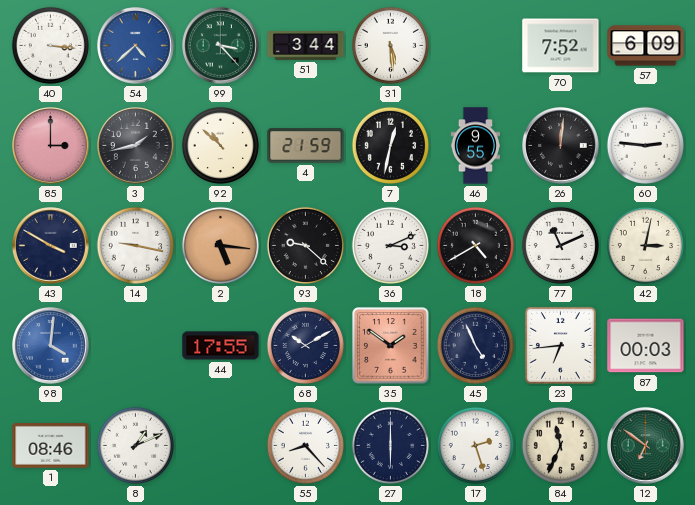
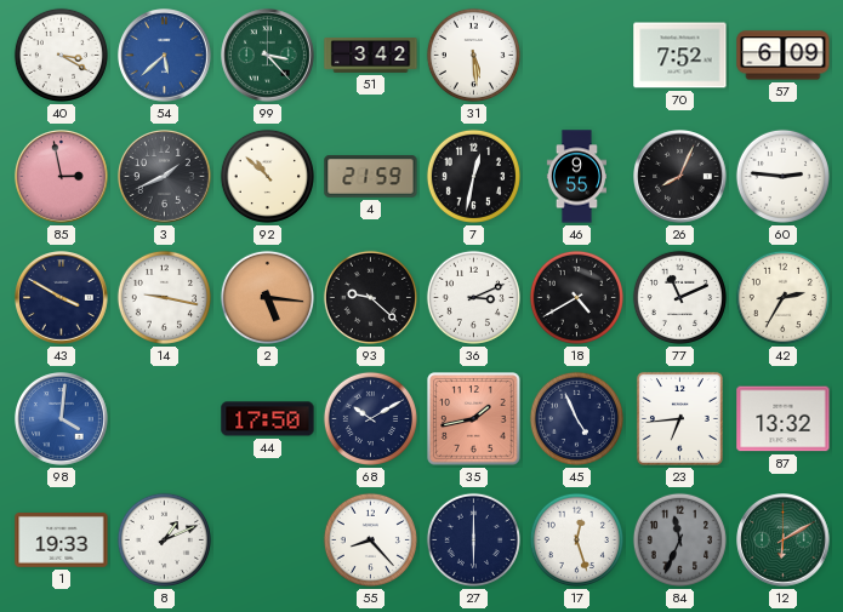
40: 3:16 -> 3:20 (61, 55)
54: 4:38 -> 5:38 (165, 56)
51: 3:44 -> 3:42 (371, 56)
85: 3:00 -> 2:58 (62, 177)
3: 1:43 -> 1:41 (165, 177)
26: 12:01 -> 8:04 (680, 177)
42: 3:02 -> 2:35 (782, 297)
44: 17:55 -> 17:50 (268, 419)
35: 1:51 -> 1:43 (474, 419)
87: 00:03 -> 13:32 (784, 419)
1: 08:46 -> 19:33 (62, 540)
17: 2:27 -> 12:27 (576, 539)
84 dial: cream -> grey (679, 539)
12: 6:51 -> 6:10 (784, 540)
